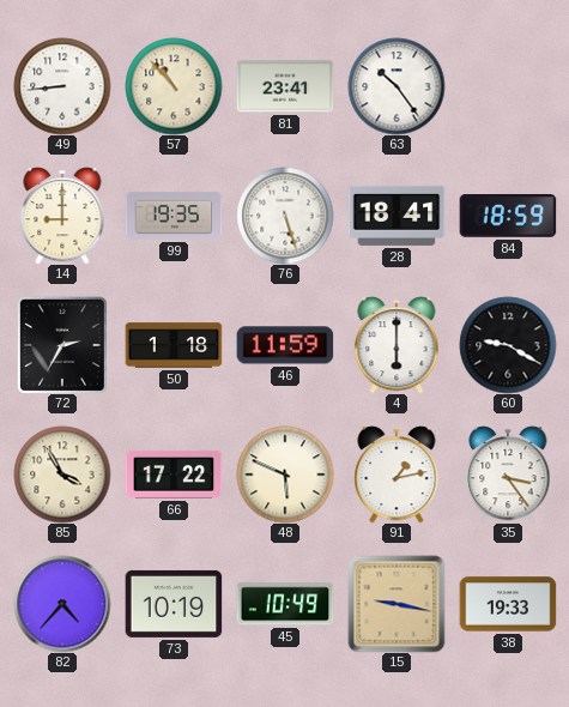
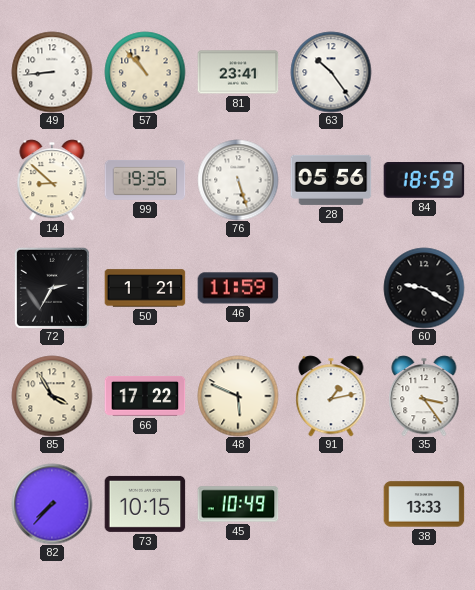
14: 9:00 -> 8:52 (52, 180)
28: 18:41 -> 05:56 (331, 180)
50: 1:18 -> 1:21 (145, 288)
4: 6:00 -> none (397, 345)
82: 4:37 -> 7:37 (52, 504)
73: 10:19 -> 10:15 (145, 504)
15: 9:17 -> none (397, 604)
38: 19:33 -> 13:33 (424, 504)
